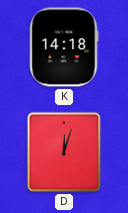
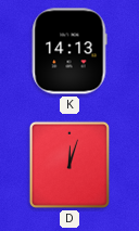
K: 14:18 -> 14:13 (69, 51)
